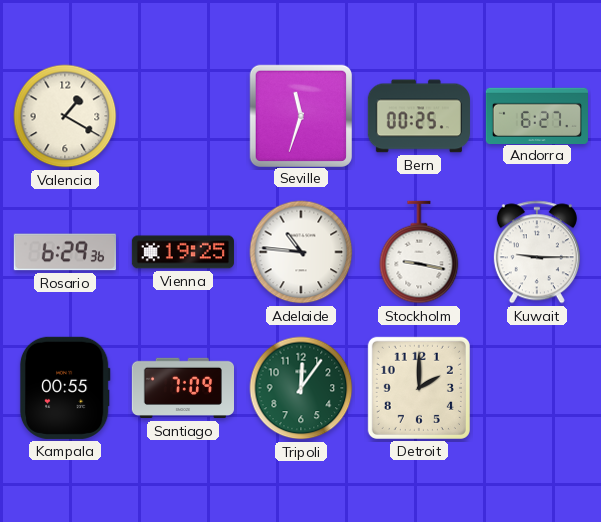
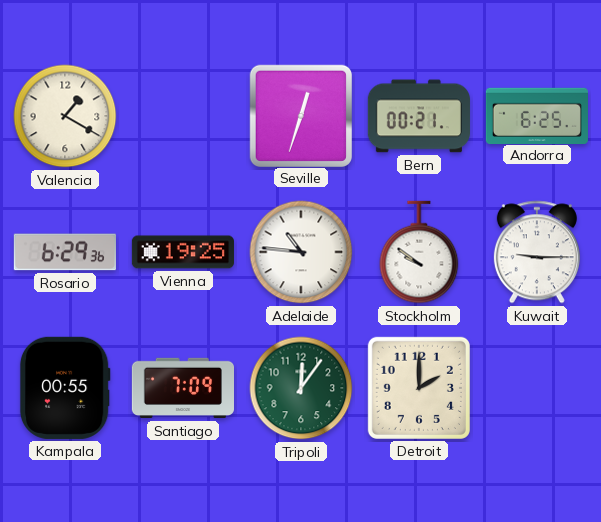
Seville: 11:33 -> 12:33 (300, 115)
Bern: 00:25 -> 00:21 (419, 116)
Andorra: 6:27 -> 6:25 (537, 115)
Stockholm: 9:17 -> 9:51 (419, 252)
